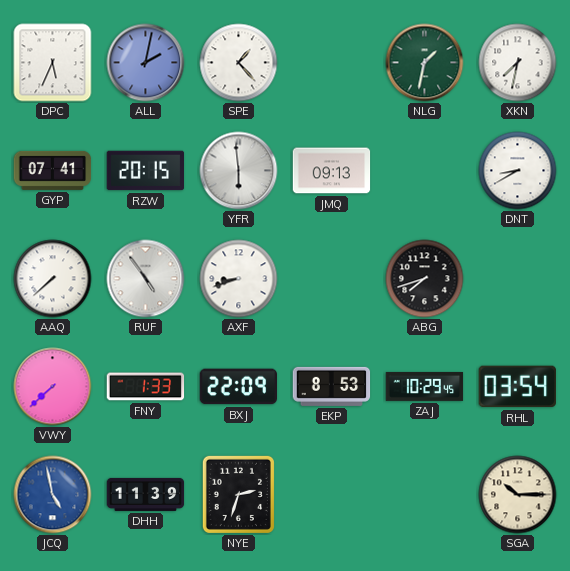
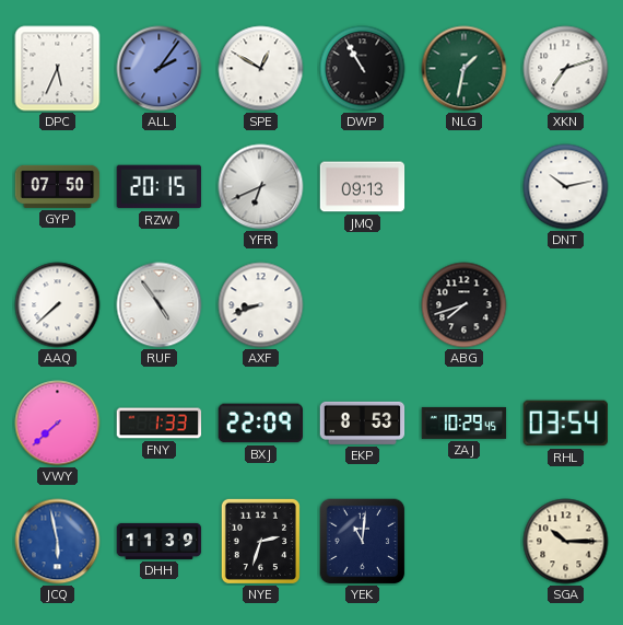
ALL: 2:02 -> 2:06 (160, 69)
SPE: 1:23 -> 12:50 (261, 69)
DWP: none -> 10:55 (363, 69)
XKN: 7:32 -> 7:12 (566, 69)
GYP: 07:41 -> 07:50 (58, 186)
YFR: 5:59 -> 6:41 (261, 187)
DNT: 8:40 -> 10:13 (566, 187)
JCQ: 4:58 -> 5:58 (58, 542)
YEK: none -> 11:01 (363, 542)
